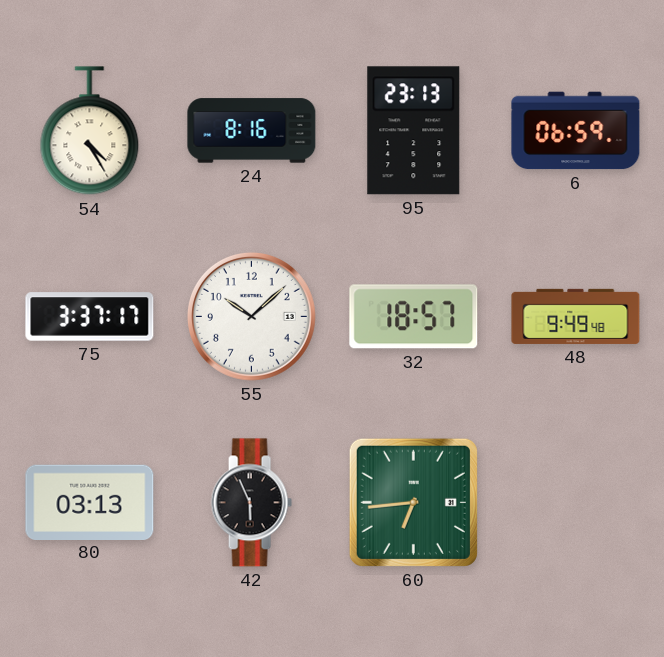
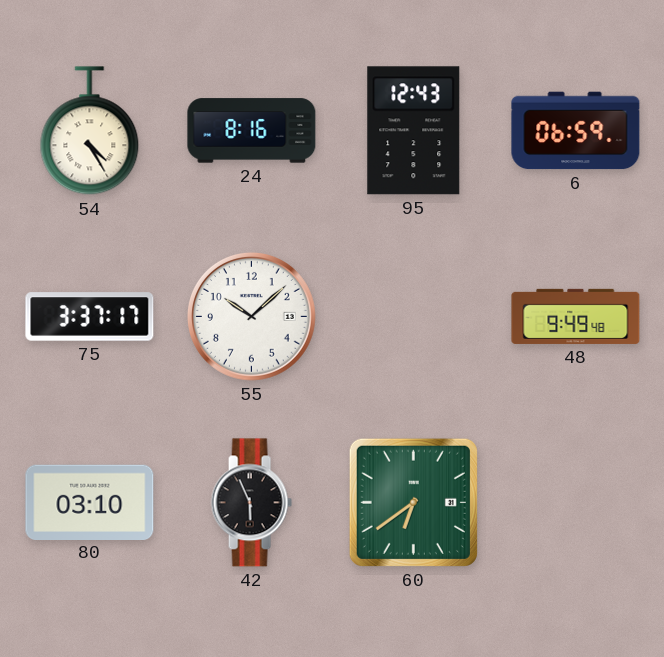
95: 23:13 -> 12:43 (414, 131)
32: 18:57 -> none (414, 317)
80: 03:13 -> 03:10 (90, 502)
60: 6:44 -> 6:39 (413, 502)
